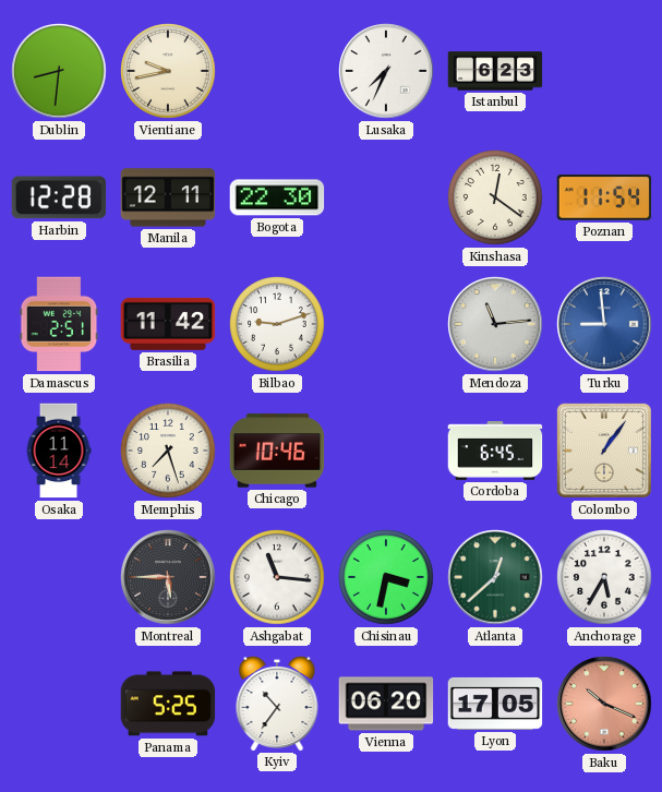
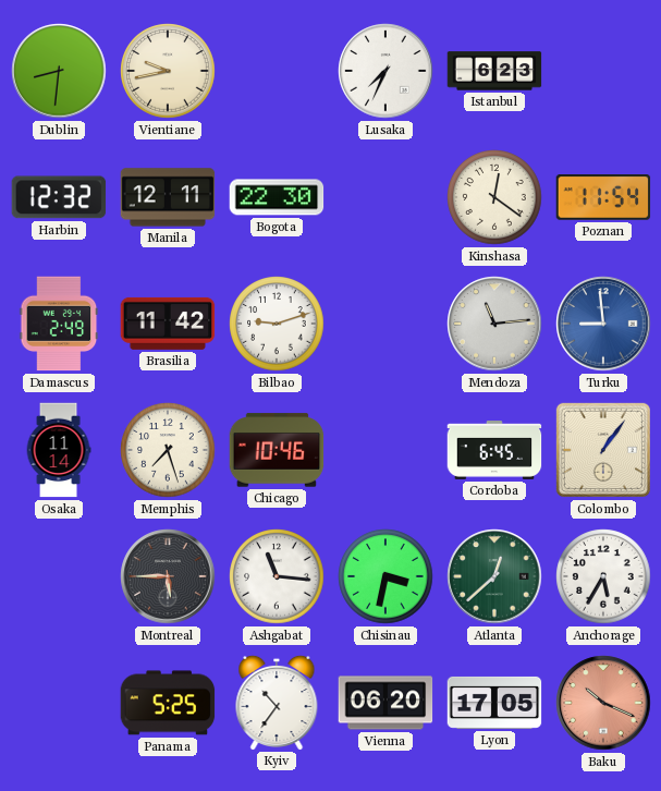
Harbin: 12:28 -> 12:32 (59, 197)
Damascus: 2:51 -> 2:49 (59, 324)
